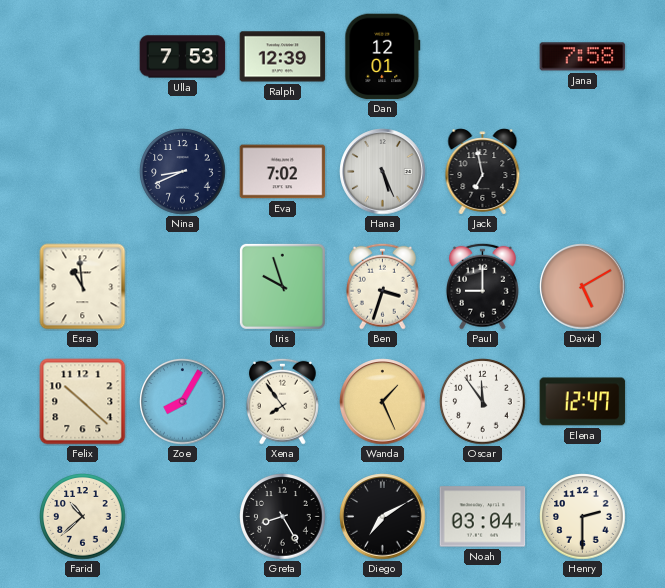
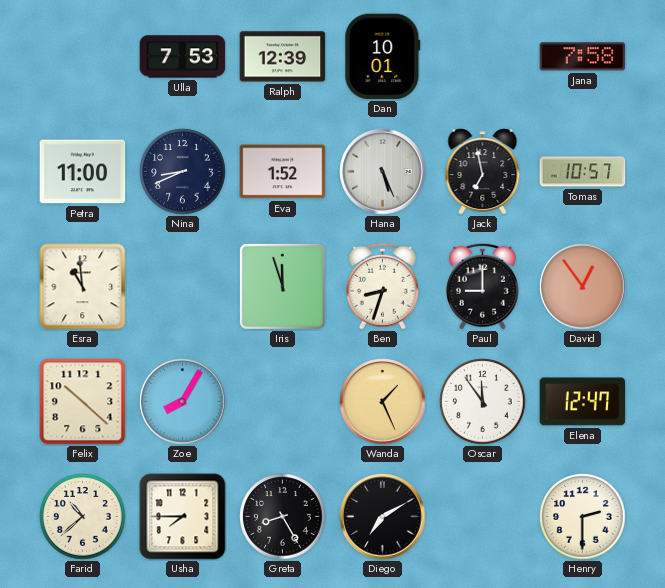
Dan: 12:01 -> 10:01 (383, 57)
Petra: none -> 11:00 (83, 172)
Eva: 7:02 -> 1:52 (283, 172)
Tomas: none -> 10:57 (583, 172)
Iris: 9:57 -> 11:57 (282, 286)
Ben: 3:33 -> 8:33 (382, 286)
David: 5:10 -> 12:54 (583, 287)
Xena: 7:54 -> none (282, 401)
Usha: none -> 7:45 (183, 517)
Noah: 03:04 -> none (483, 517)
